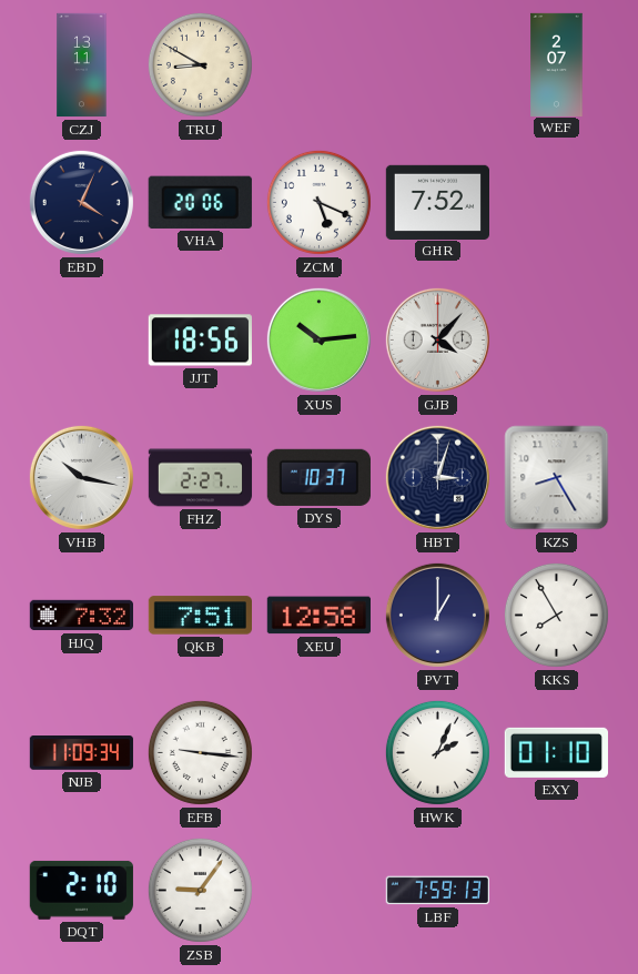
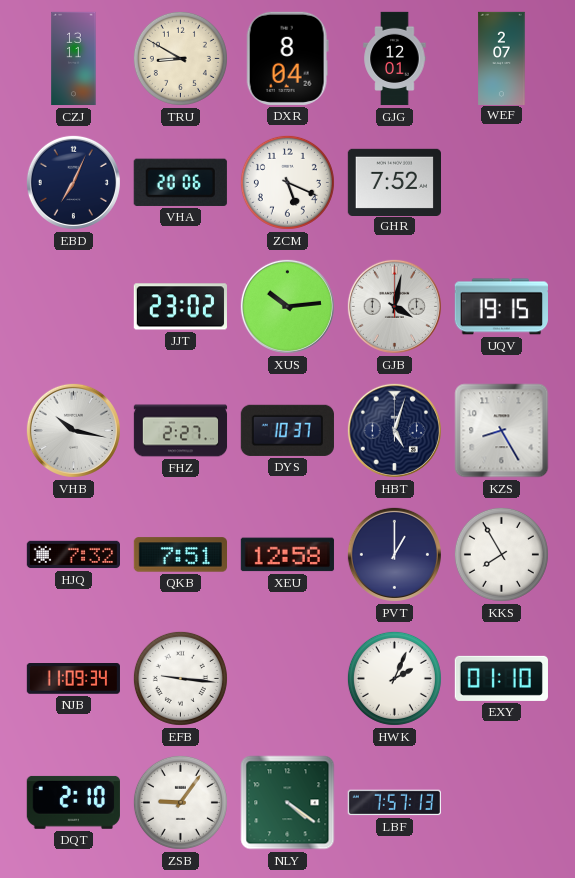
DXR: none -> 8:04 (287, 58)
GJG: none -> 12:01 (395, 59)
EBD: 4:04 -> 7:04 (73, 182)
JJT: 18:56 -> 23:02 (180, 307)
GJB: 4:07 -> 4:02 (394, 306)
UQV: none -> 19:15 (501, 307)
HBT: 3:03 -> 5:03 (394, 430)
NLY: none -> 4:21 (288, 803)
LBF: 7:59 -> 7:57 (394, 803)
